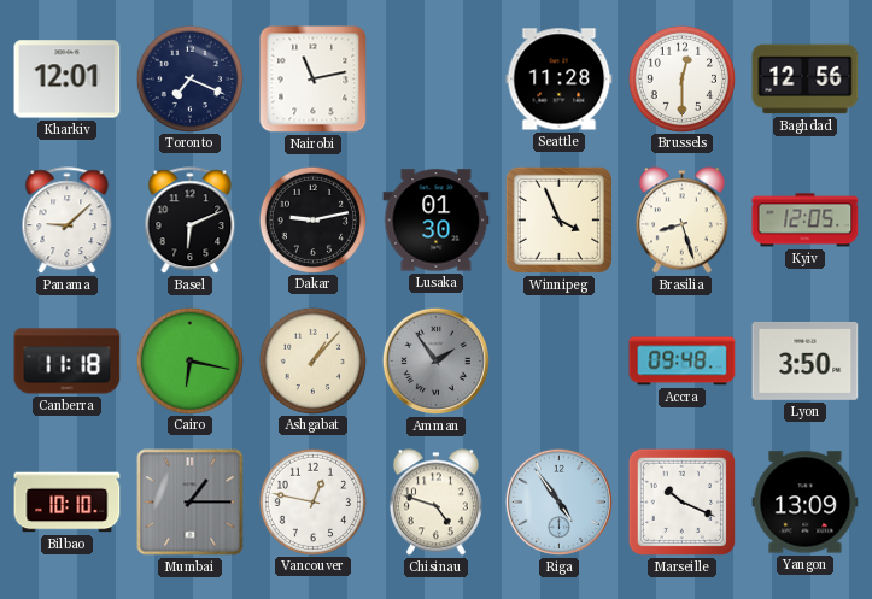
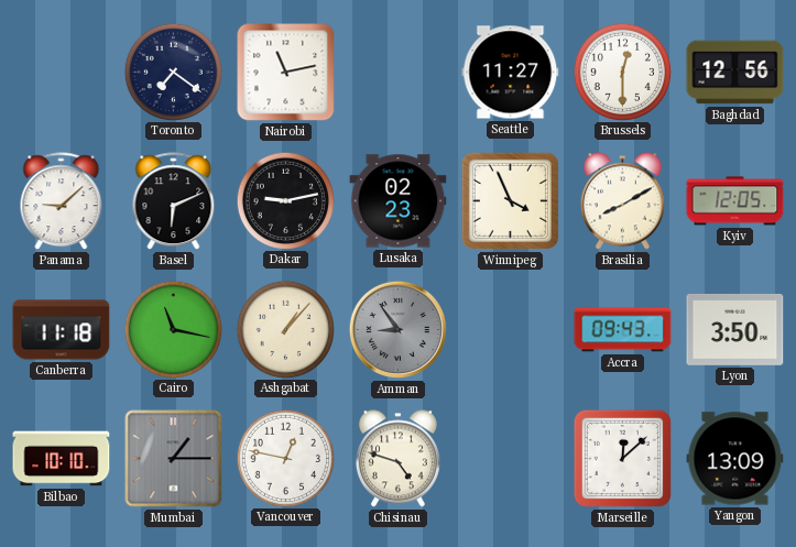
Kharkiv: 12:01 -> none (68, 80)
Toronto: 7:19 -> 7:21 (173, 72)
Seattle: 11:28 -> 11:27 (511, 73)
Lusaka: 01:30 -> 02:23 (399, 201)
Brasilia: 8:27 -> 8:10 (622, 201)
Cairo: 6:17 -> 11:17 (173, 329)
Amman: 1:54 -> 8:54 (397, 329)
Accra: 09:48 -> 09:43 (623, 330)
Riga: 4:54 -> none (558, 501)
Marseille: 10:19 -> 12:08 (622, 458)
